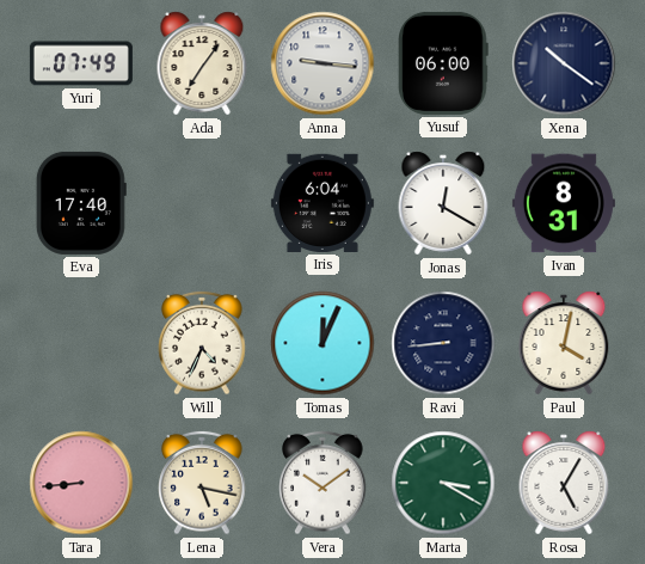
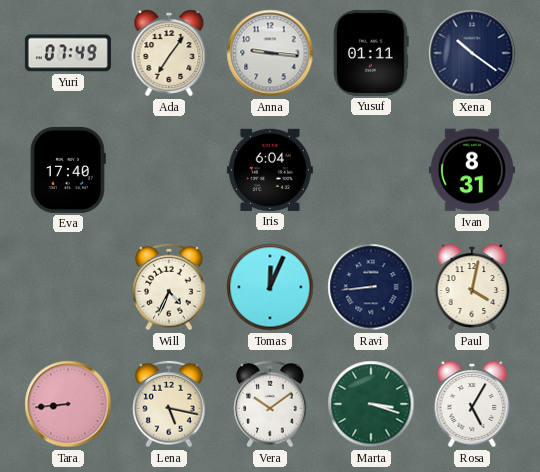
Yusuf: 06:00 -> 01:11 (371, 53)
Jonas: 12:20 -> none (443, 203)
Marta: 3:20 -> 3:18 (371, 404)
